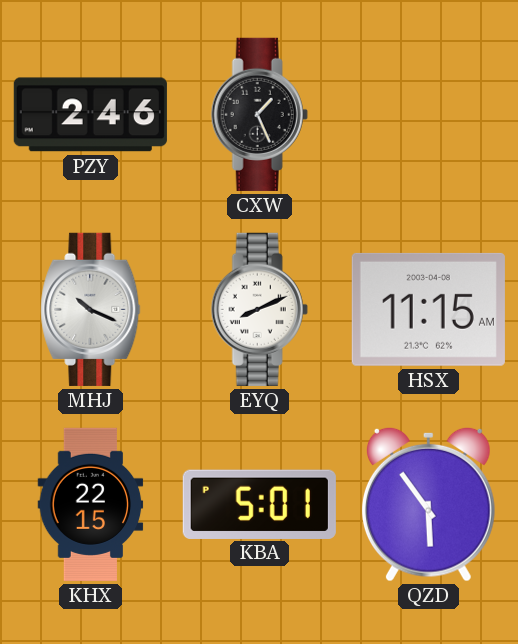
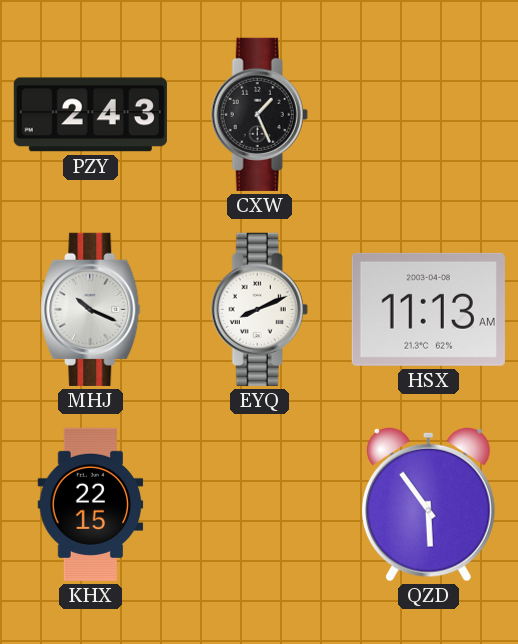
PZY: 2:46 -> 2:43 (90, 115)
HSX: 11:15 -> 11:13 (428, 309)
KBA: 5:01 -> none (259, 504)
